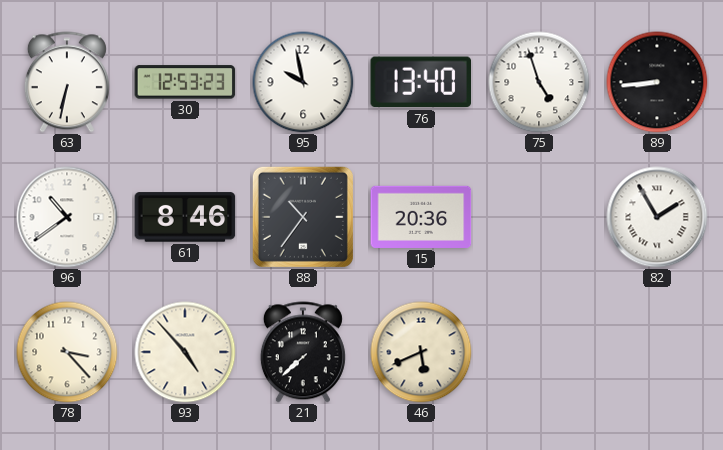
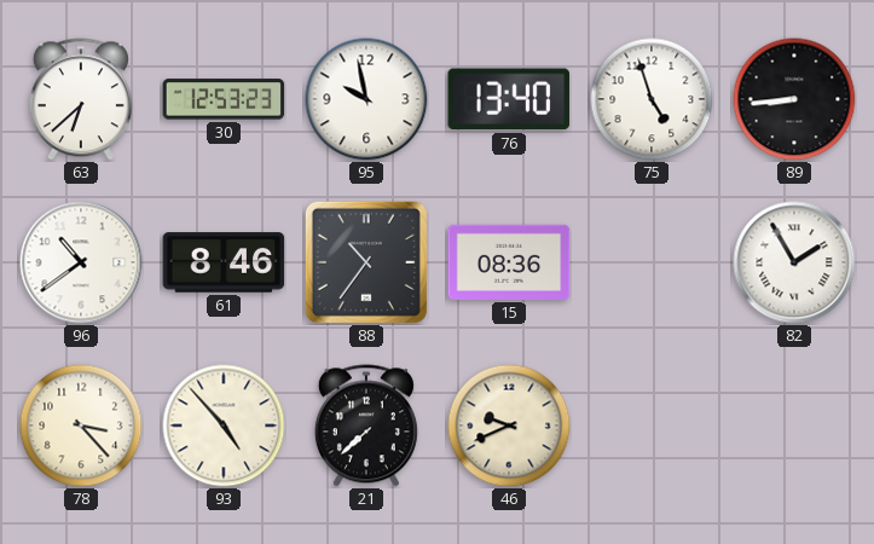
63: 6:32 -> 6:38 (81, 99)
15: 20:36 -> 08:36 (509, 262)
46: 5:41 -> 9:41 (509, 426)
